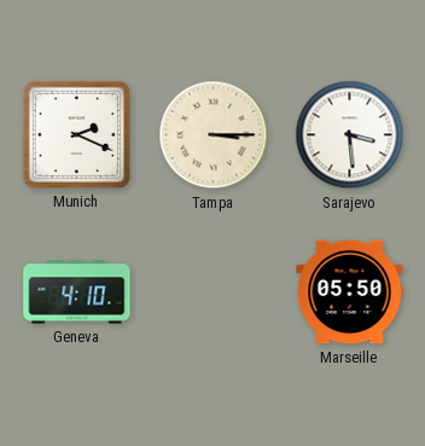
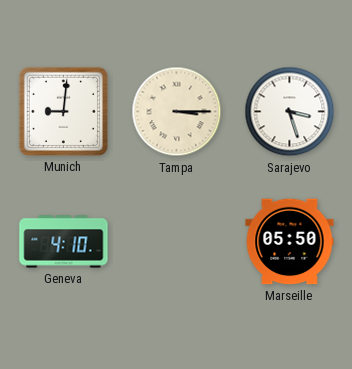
Munich: 2:19 -> 9:01 (63, 111)
Sarajevo: 3:29 -> 3:27 (290, 112)
